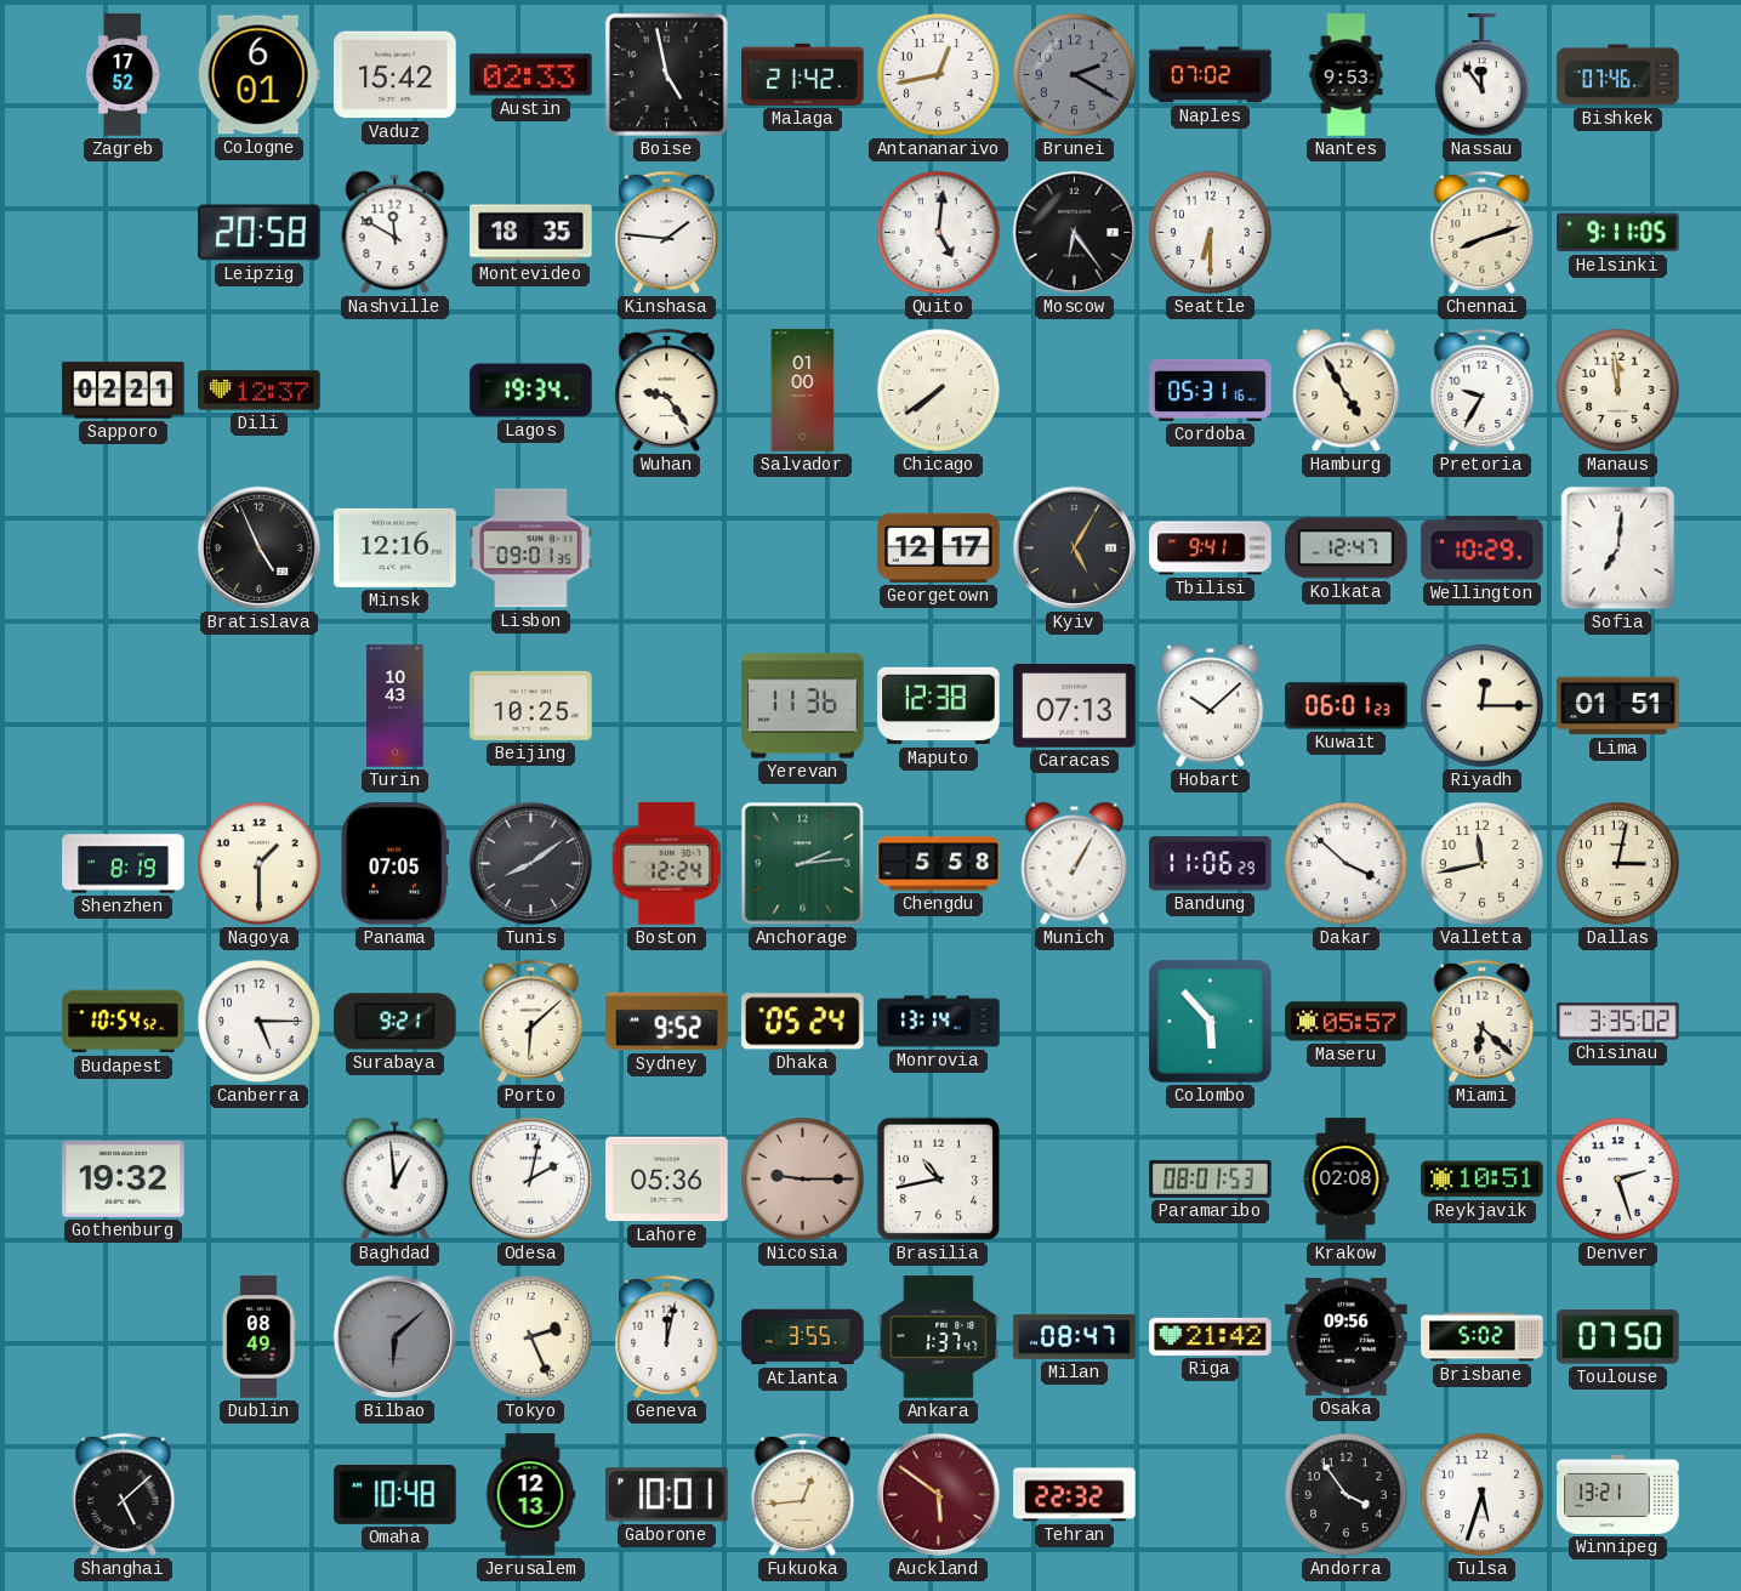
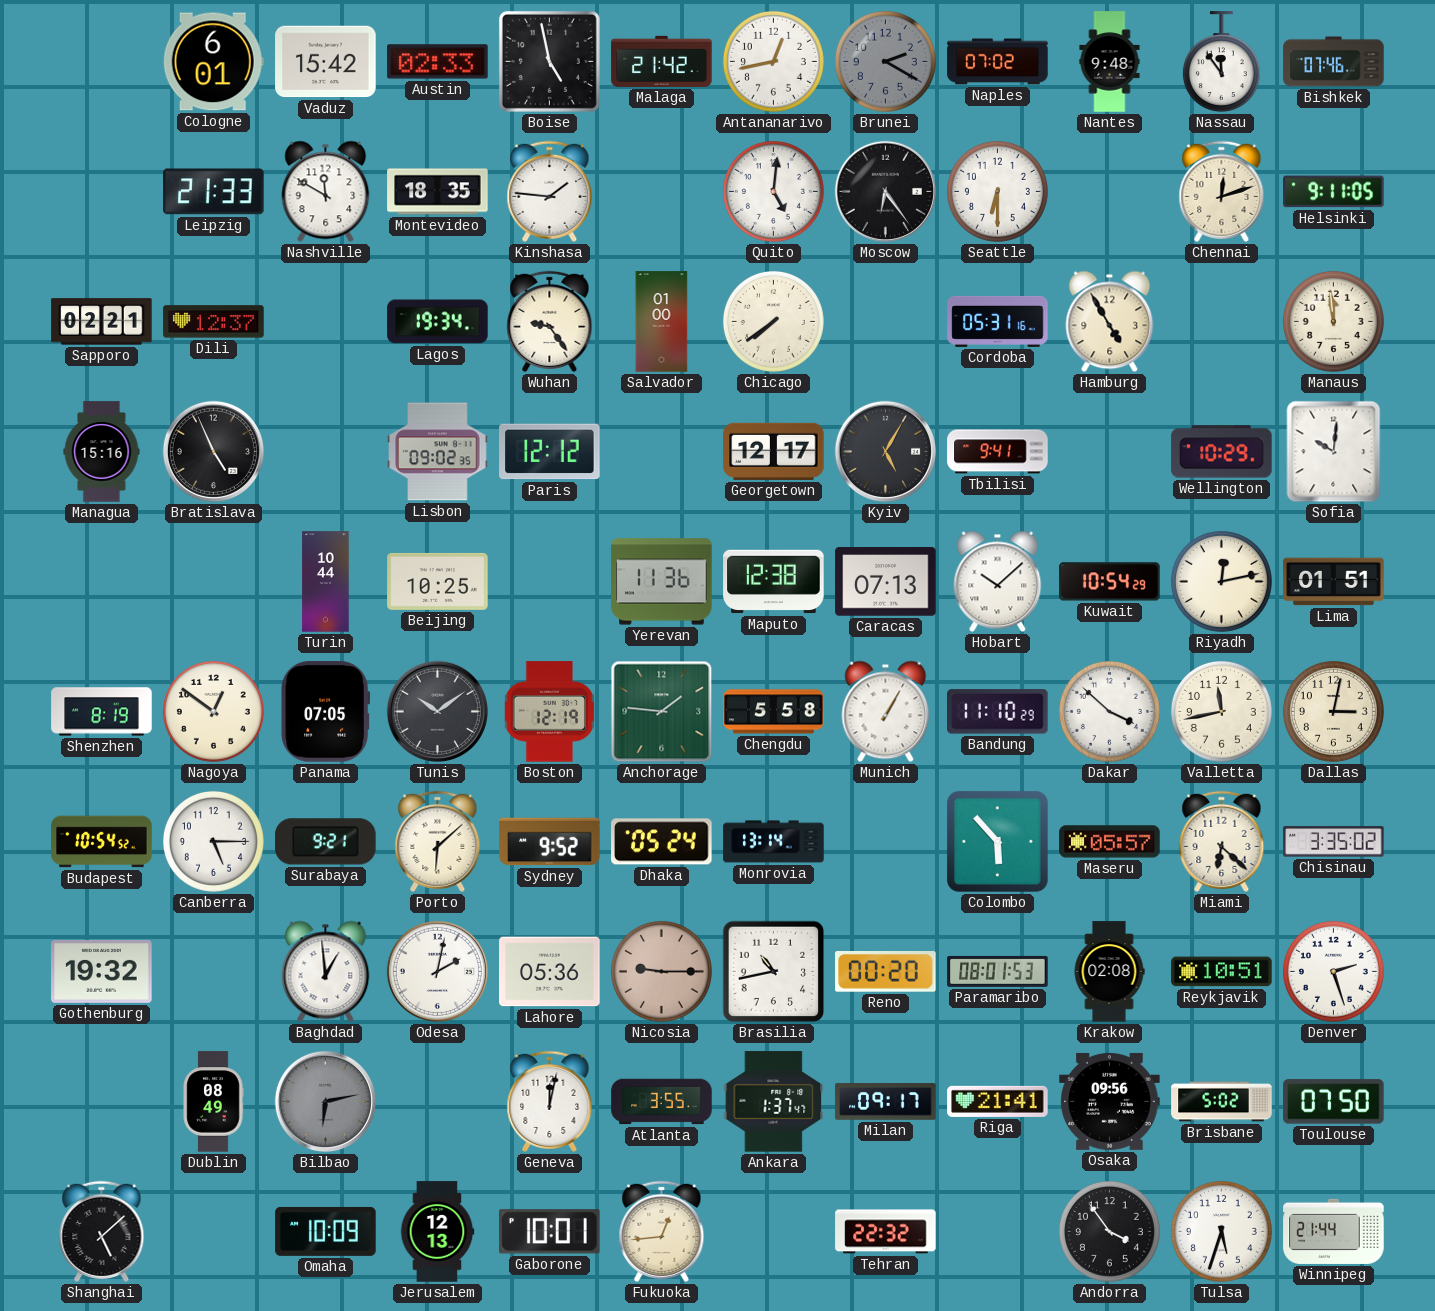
Zagreb: 17:52 -> none (123, 75)
Nantes: 9:53 -> 9:48 (1110, 62)
Leipzig: 20:58 -> 21:33 (214, 192)
Chennai: 8:12 -> 12:12 (1222, 191)
Pretoria: 9:35 -> none (1483, 390)
Managua: none -> 15:16 (102, 452)
Minsk: 12:16 -> none (396, 547)
Lisbon: 09:01 -> 09:02 (438, 452)
Paris: none -> 12:12 (550, 452)
Kolkata: 12:47 -> none (1347, 549)
Sofia: 7:01 -> 10:01 (1334, 452)
Turin: 10:43 -> 10:44 (326, 582)
Kuwait: 06:01 -> 10:54 (1110, 582)
Riyadh: 12:15 -> 12:13 (1221, 581)
Nagoya: 1:30 -> 12:51 (213, 711)
Tunis: 8:09 -> 10:09 (437, 711)
Boston: 12:24 -> 12:19 (549, 712)
Anchorage: 2:14 -> 1:46 (662, 712)
Bandung: 11:06 -> 11:10 (998, 712)
Reno: none -> 00:20 (886, 972)
Bilbao: 6:08 -> 6:13 (325, 1101)
Tokyo: 2:26 -> none (530, 1336)
Milan: 08:47 -> 09:17 (886, 1102)
Riga: 21:42 -> 21:41 (998, 1101)
Omaha: 10:48 -> 10:09 (326, 1231)
Auckland: 5:51 -> none (938, 1494)
Winnipeg: 13:21 -> 21:44 (1334, 1231)
